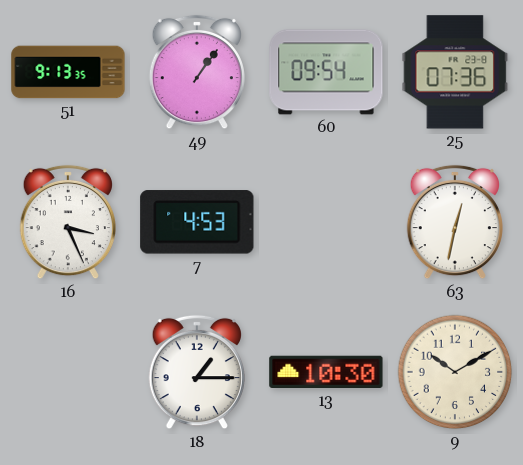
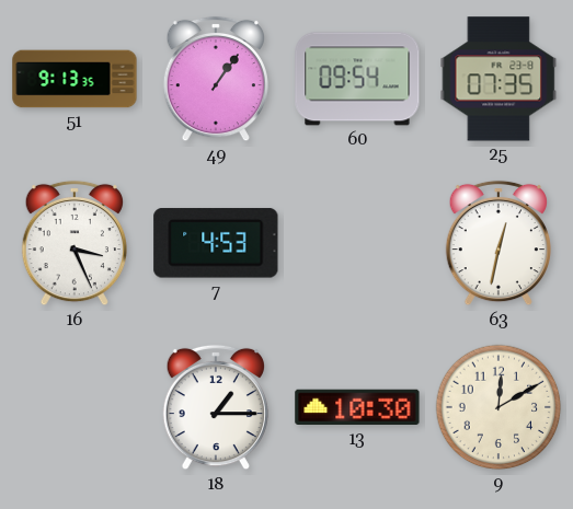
25: 07:36 -> 07:35 (498, 79)
9: 10:10 -> 12:10 (498, 407)
